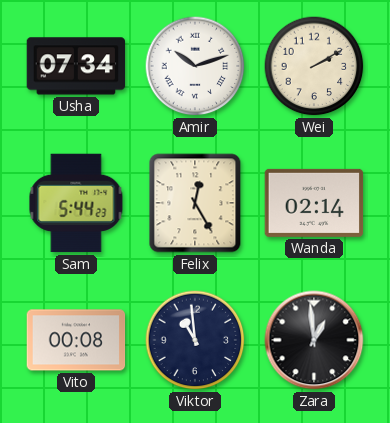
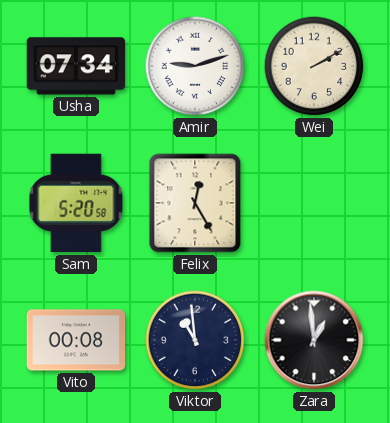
Amir: 10:12 -> 9:12 (195, 66)
Sam: 5:44 -> 5:20 (76, 203)
Wanda: 02:14 -> none (314, 203)
